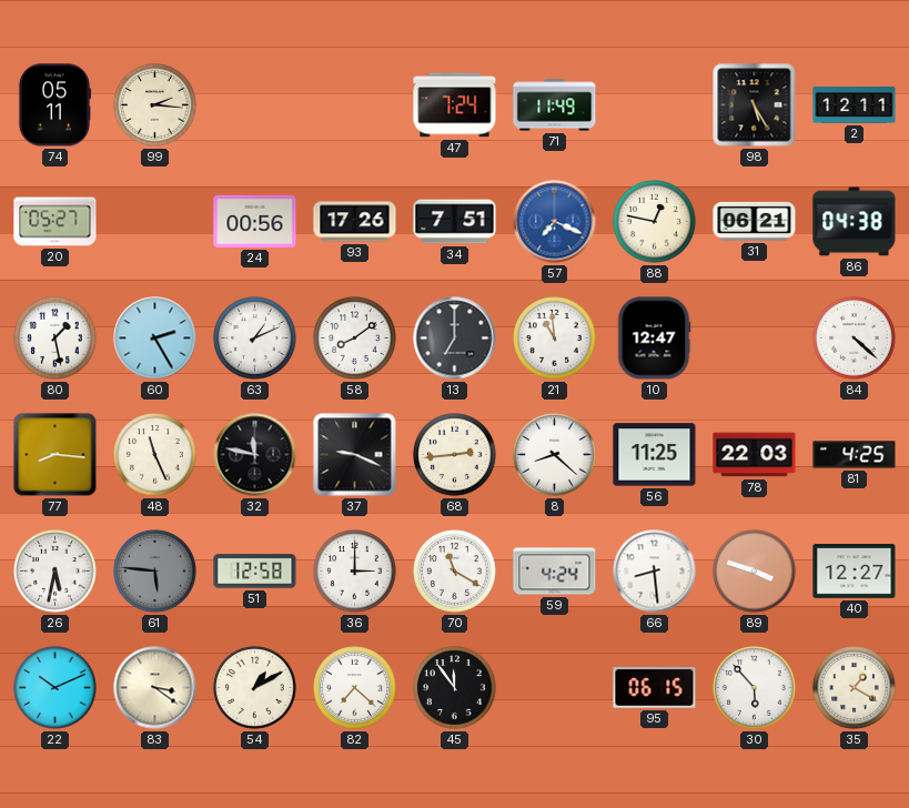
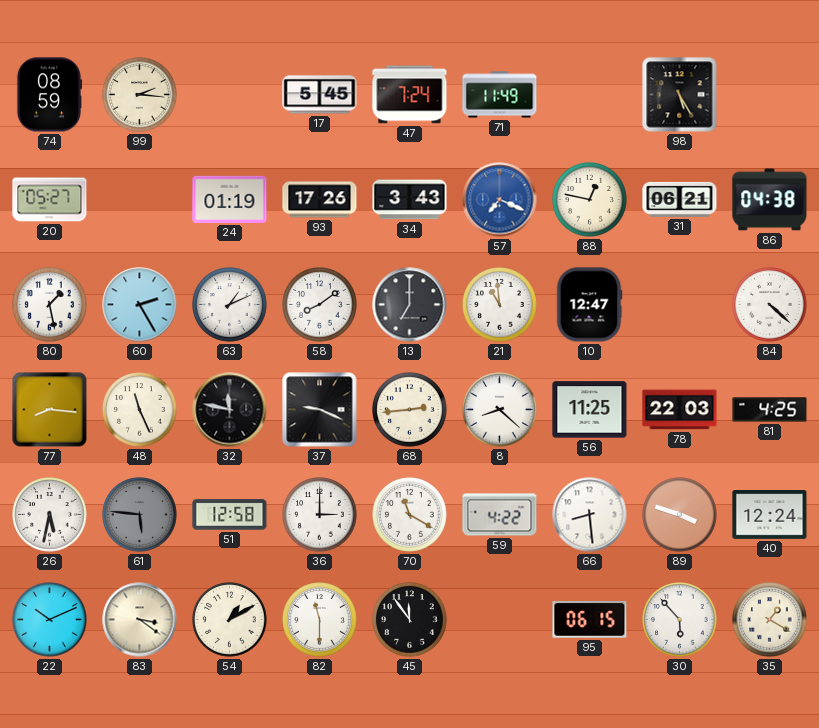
74: 05:11 -> 08:59 (49, 95)
17: none -> 5:45 (320, 95)
2: 12:11 -> none (855, 105)
24: 00:56 -> 01:19 (230, 199)
34: 7:51 -> 3:43 (410, 200)
59: 4:24 -> 4:22 (500, 515)
40: 12:27 -> 12:24 (770, 515)
82: 7:22 -> 11:30 (320, 620)
